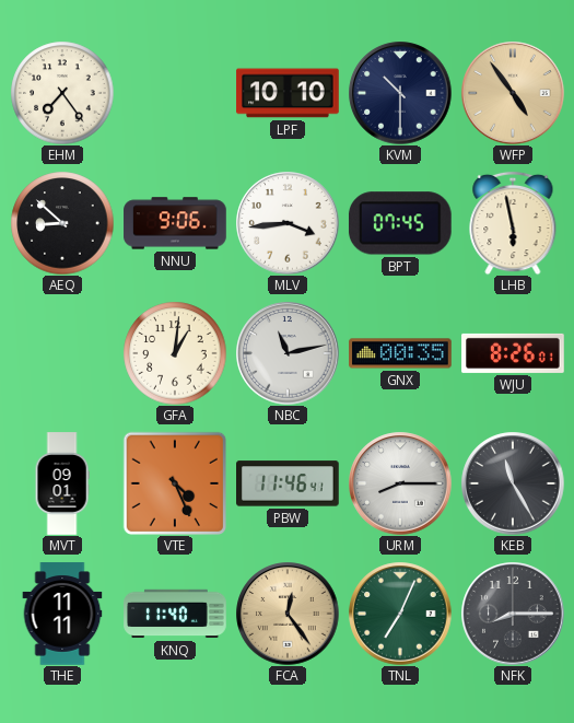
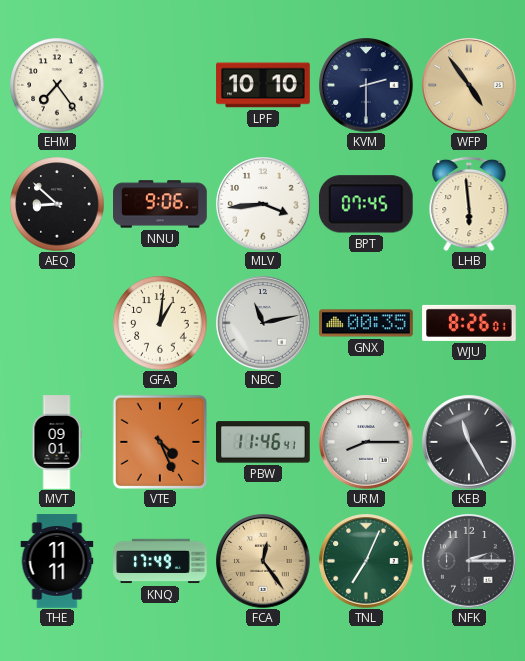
KVM: 10:30 -> 2:30 (366, 85)
LHB: 5:58 -> 5:59 (469, 204)
KNQ: 11:40 -> 17:49 (160, 561)
NFK: 8:15 -> 2:15 (469, 561)
